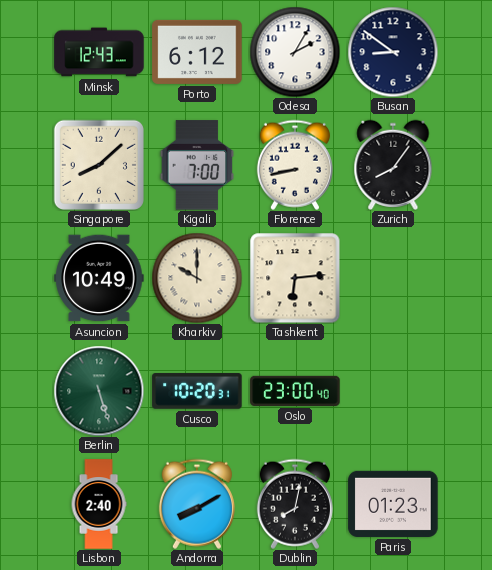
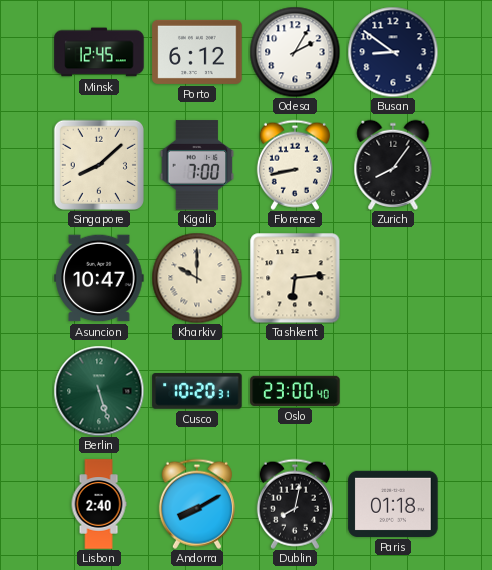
Minsk: 12:43 -> 12:45 (99, 52)
Asuncion: 10:49 -> 10:47 (99, 278)
Paris: 01:23 -> 01:18 (393, 504)
